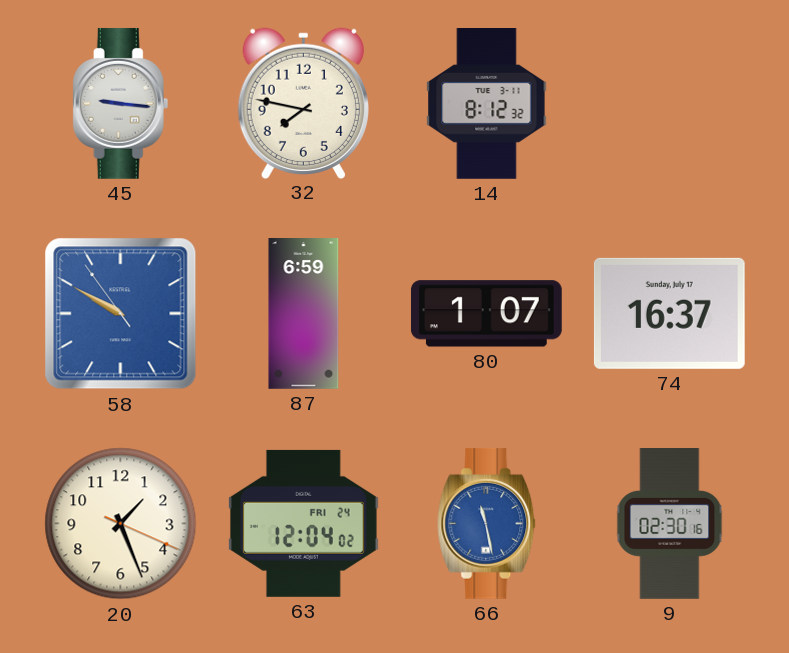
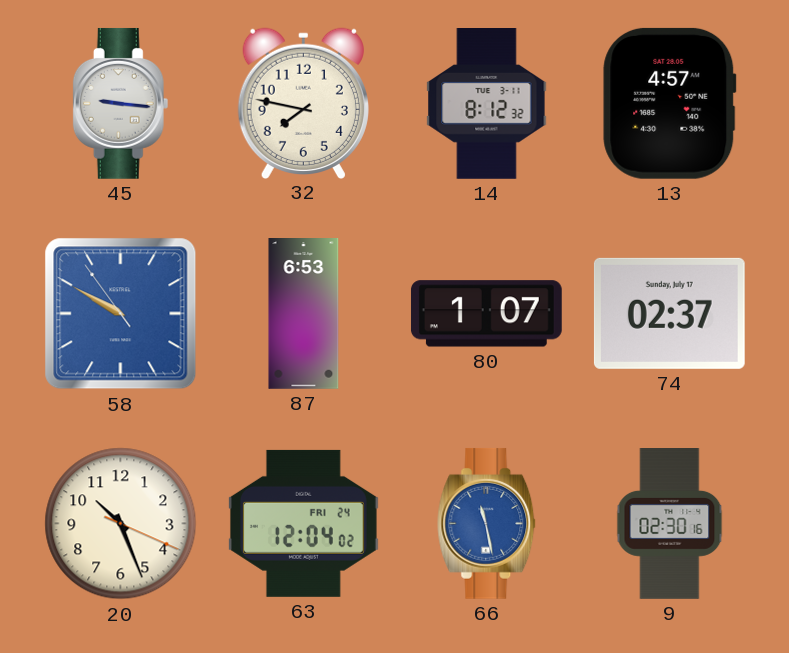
13: none -> 4:57 (670, 103)
87: 6:59 -> 6:53 (304, 314)
74: 16:37 -> 02:37 (669, 313)
20: 1:26 -> 10:26 (121, 524)
